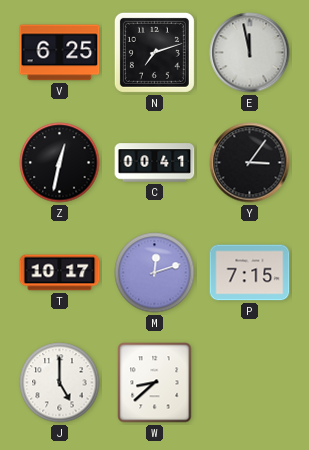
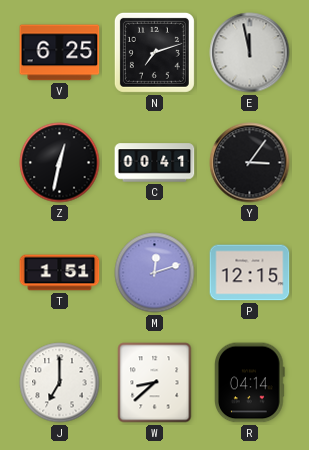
T: 10:17 -> 1:51 (60, 273)
P: 7:15 -> 12:15 (250, 273)
J: 5:00 -> 7:00 (60, 383)
R: none -> 04:14 (250, 383)
